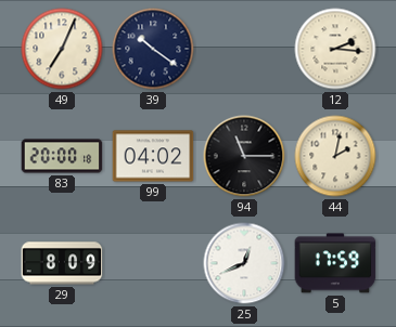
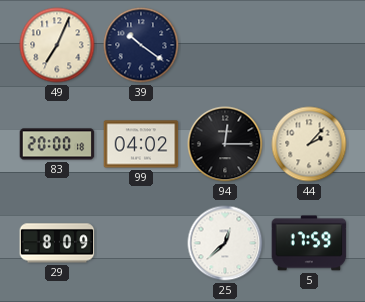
12: 2:16 -> none (335, 49)
94: 11:15 -> 12:15 (225, 144)
44: 2:02 -> 2:07 (309, 144)
25: 12:41 -> 12:38 (225, 243)
